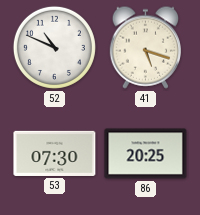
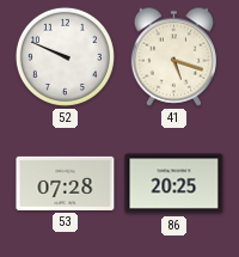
52: 10:49 -> 9:49 (65, 56)
53: 07:30 -> 07:28 (66, 183)
